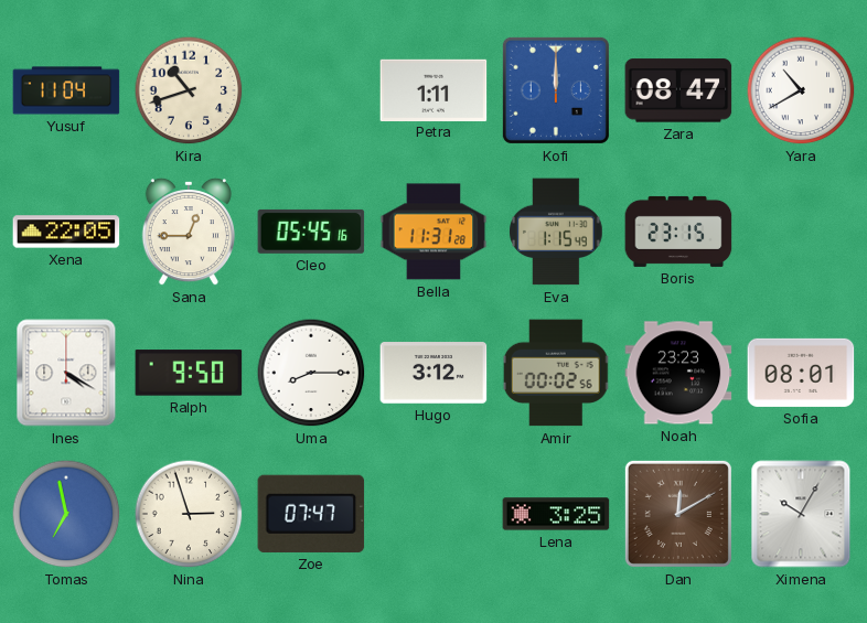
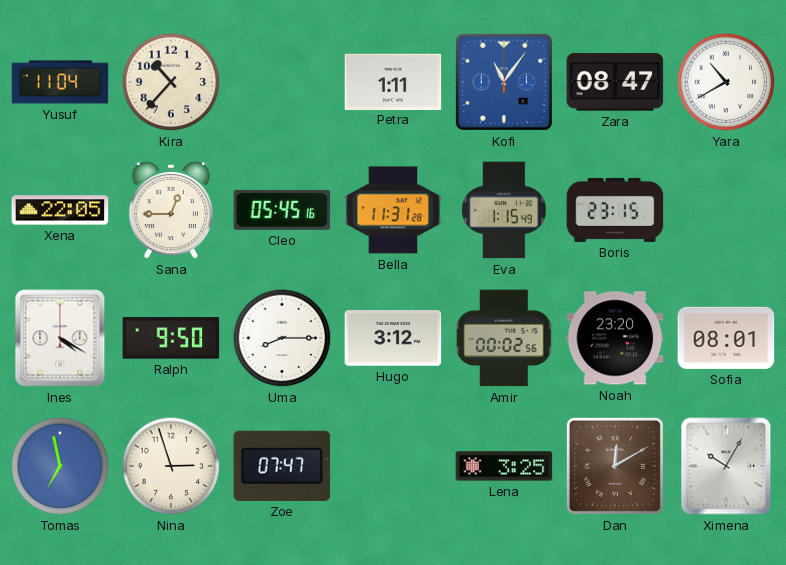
Kira: 10:42 -> 10:37 (171, 82)
Kofi: 12:00 -> 11:06 (504, 82)
Noah: 23:23 -> 23:20 (615, 338)
